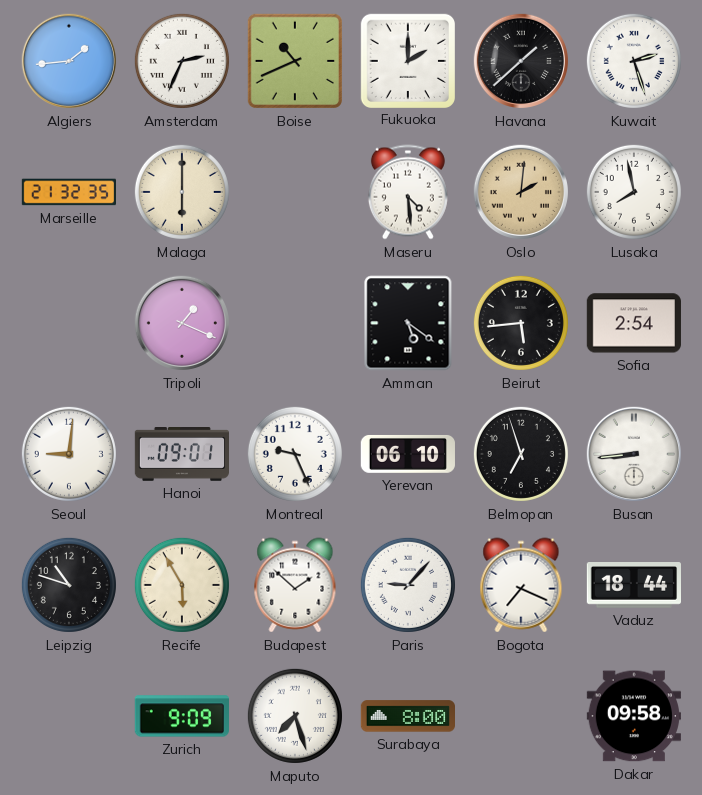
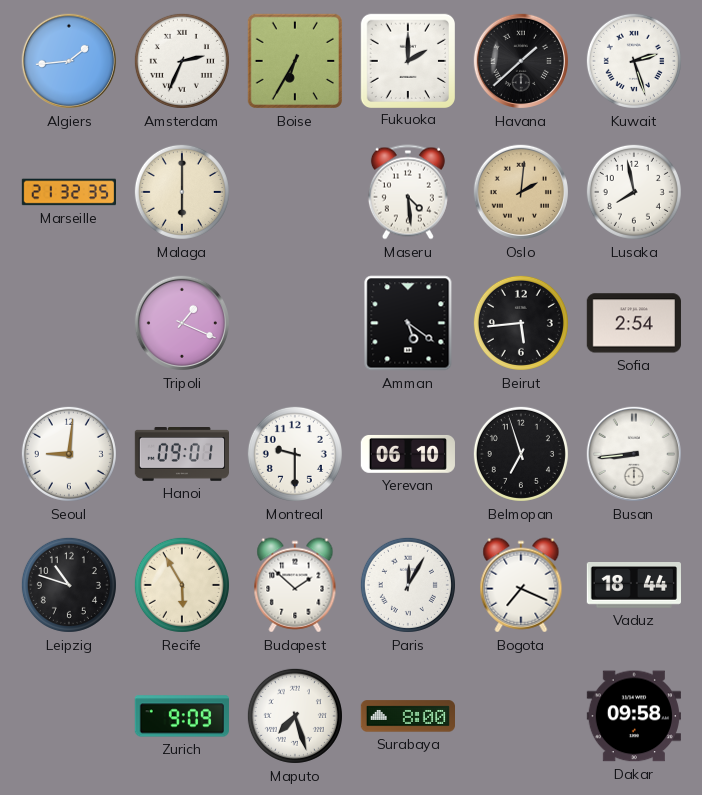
Boise: 10:41 -> 6:35 (295, 61)
Montreal: 9:26 -> 9:30 (295, 454)
Paris: 9:07 -> 12:05 (408, 585)
